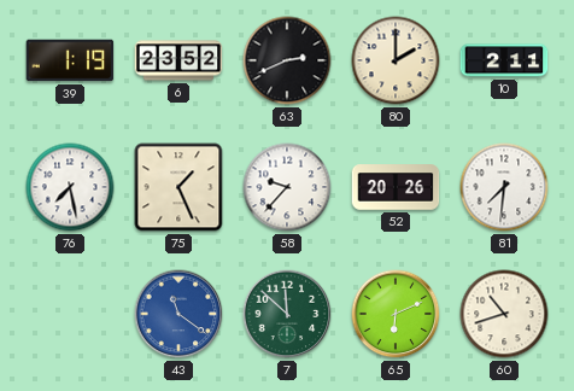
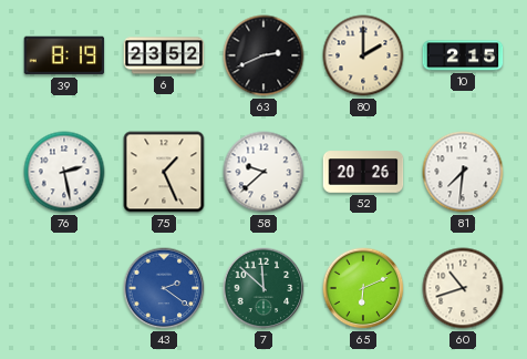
39: 1:19 -> 8:19 (64, 55)
10: 2:11 -> 2:15 (463, 55)
76: 7:28 -> 2:28 (64, 172)
58: 9:37 -> 9:38 (263, 172)
43: 11:21 -> 2:21 (164, 288)
